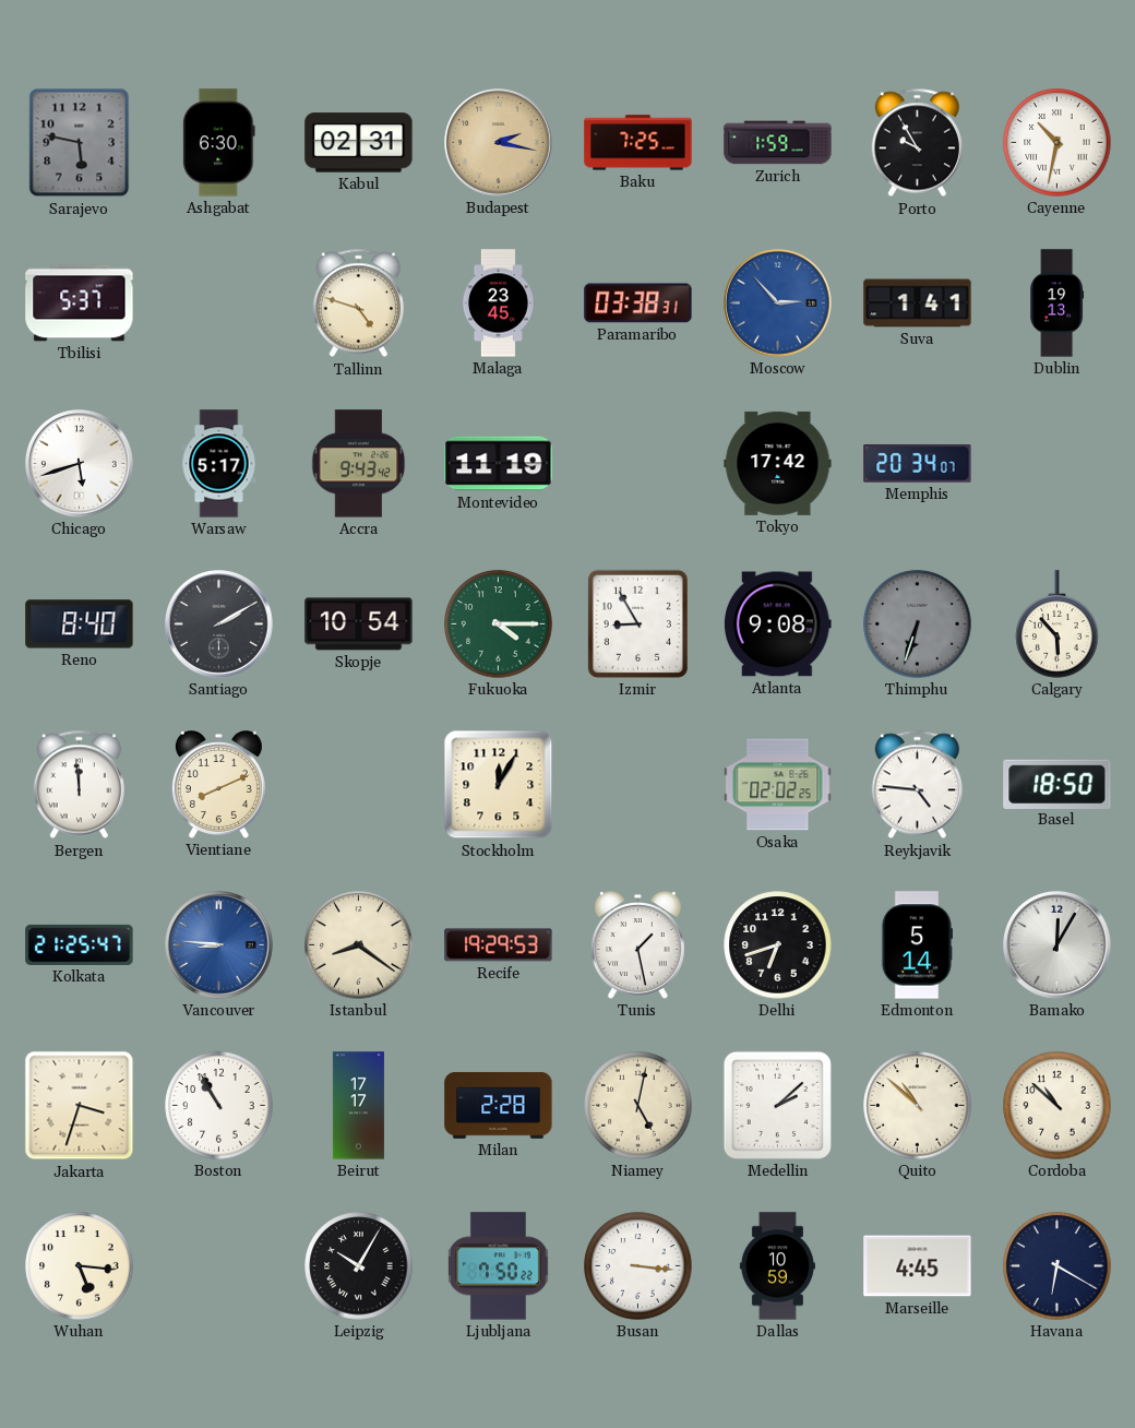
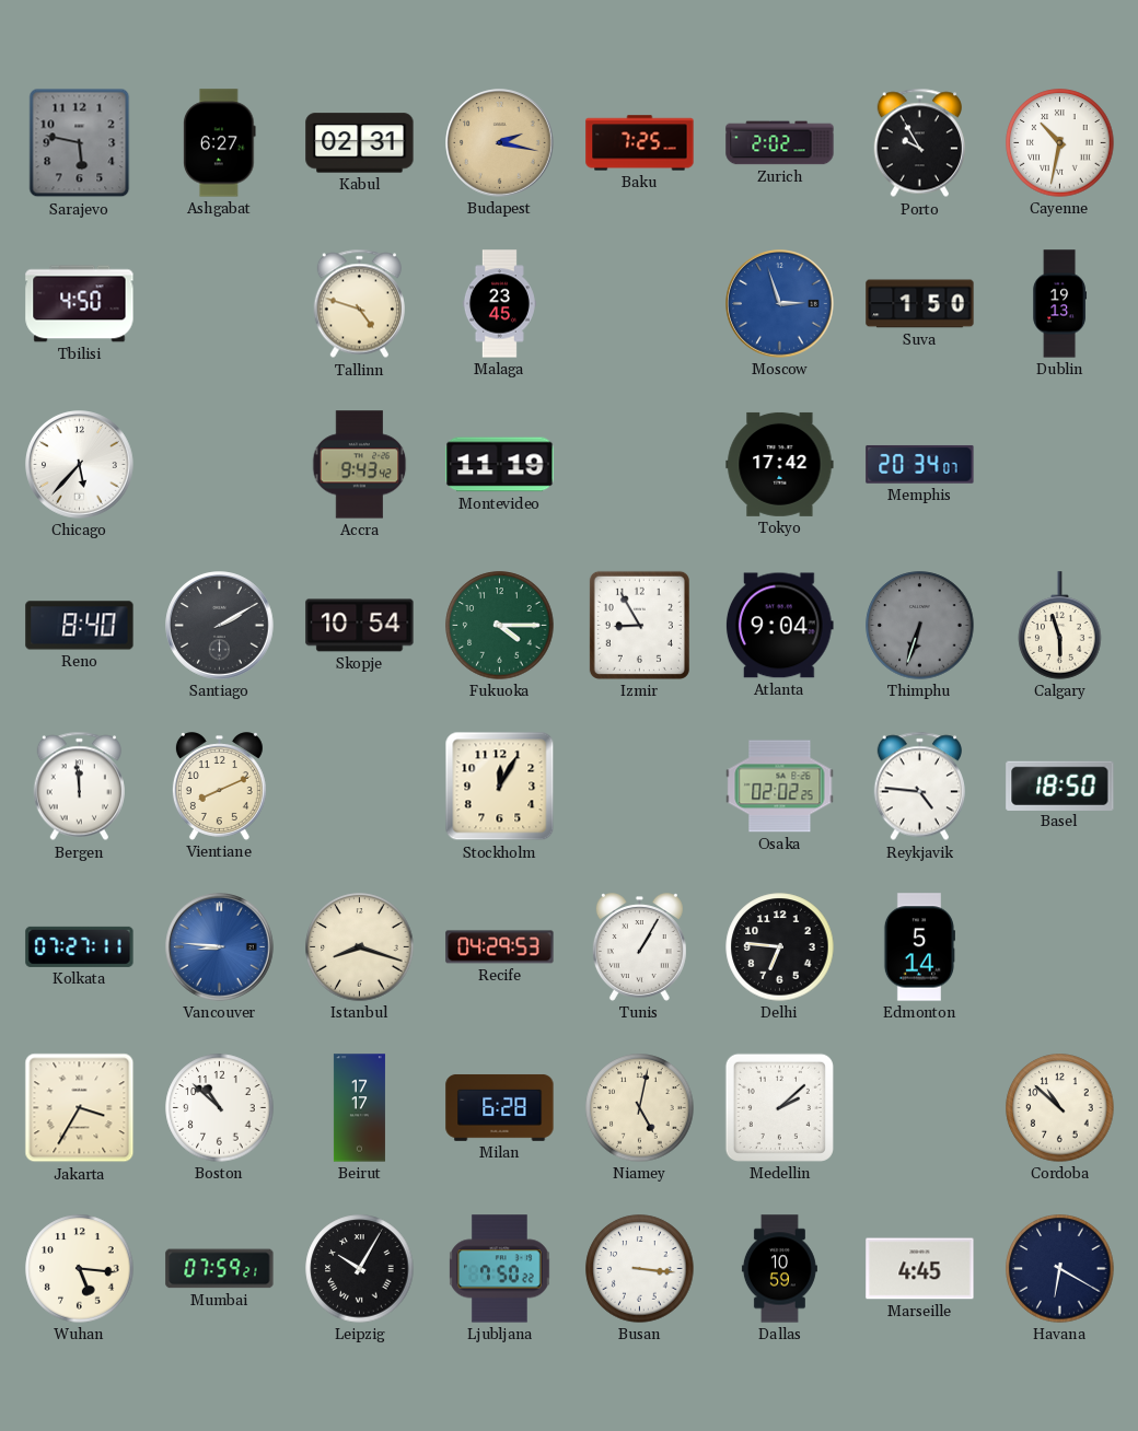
Ashgabat: 6:30 -> 6:27 (220, 143)
Zurich: 1:59 -> 2:02 (780, 143)
Tbilisi: 5:37 -> 4:50 (80, 304)
Paramaribo: 03:38 -> none (638, 304)
Moscow: 2:53 -> 2:57 (780, 304)
Suva: 1:41 -> 1:50 (920, 304)
Chicago: 5:42 -> 5:37 (80, 465)
Warsaw: 5:17 -> none (219, 464)
Atlanta: 9:08 -> 9:04 (779, 626)
Calgary: 5:53 -> 5:57 (1060, 626)
Kolkata: 21:25 -> 07:27 (80, 946)
Istanbul: 8:21 -> 8:18 (360, 947)
Recife: 19:29 -> 04:29 (500, 947)
Tunis: 1:28 -> 1:05 (639, 947)
Delhi: 6:42 -> 6:46 (780, 947)
Bamako: 12:05 -> none (1058, 945)
Jakarta: 3:33 -> 3:35 (80, 1108)
Boston: 10:55 -> 10:52 (220, 1108)
Milan: 2:28 -> 6:28 (500, 1107)
Quito: 10:52 -> none (918, 1106)
Mumbai: none -> 07:59 (220, 1269)
